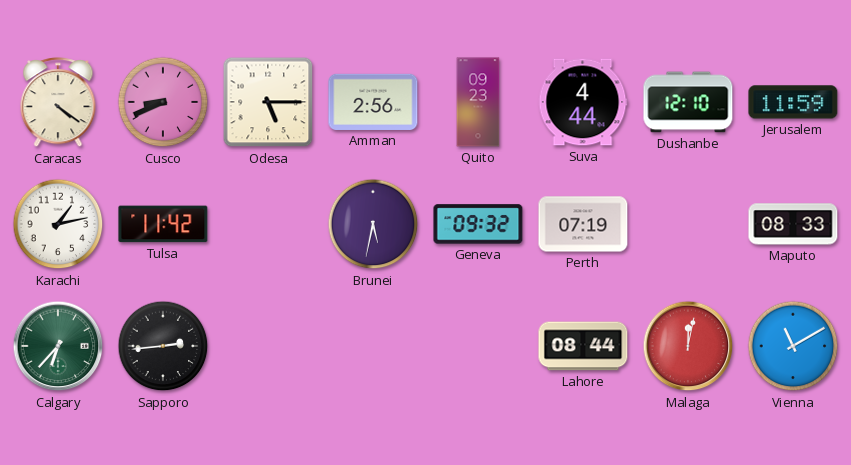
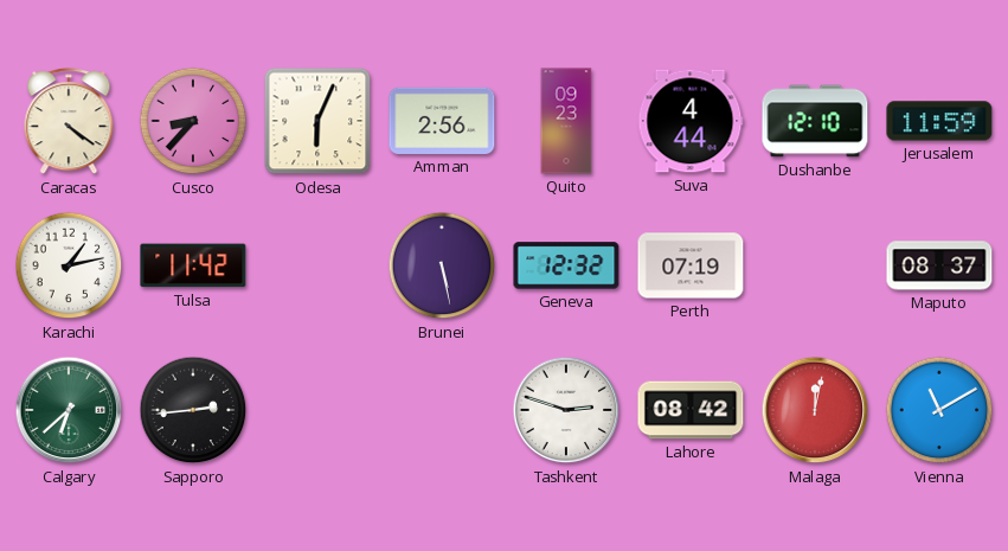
Cusco: 8:41 -> 8:37 (193, 121)
Odesa: 5:15 -> 6:04 (317, 121)
Brunei: 5:32 -> 5:28 (442, 265)
Geneva: 09:32 -> 12:32 (566, 265)
Maputo: 08:33 -> 08:37 (939, 265)
Calgary: 6:37 -> 6:38 (69, 410)
Tashkent: none -> 2:48 (566, 410)
Lahore: 08:44 -> 08:42 (691, 410)
